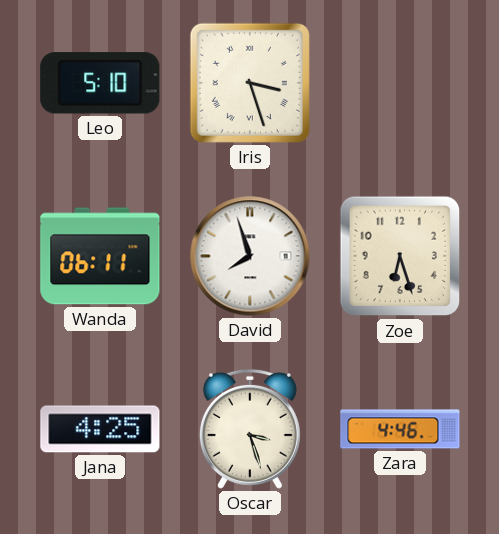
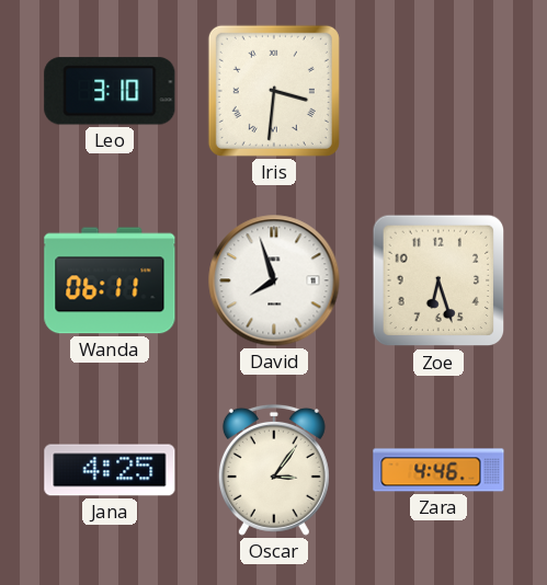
Leo: 5:10 -> 3:10 (110, 91)
Iris: 3:27 -> 3:31 (274, 91)
Oscar: 3:27 -> 3:06 (274, 470)
